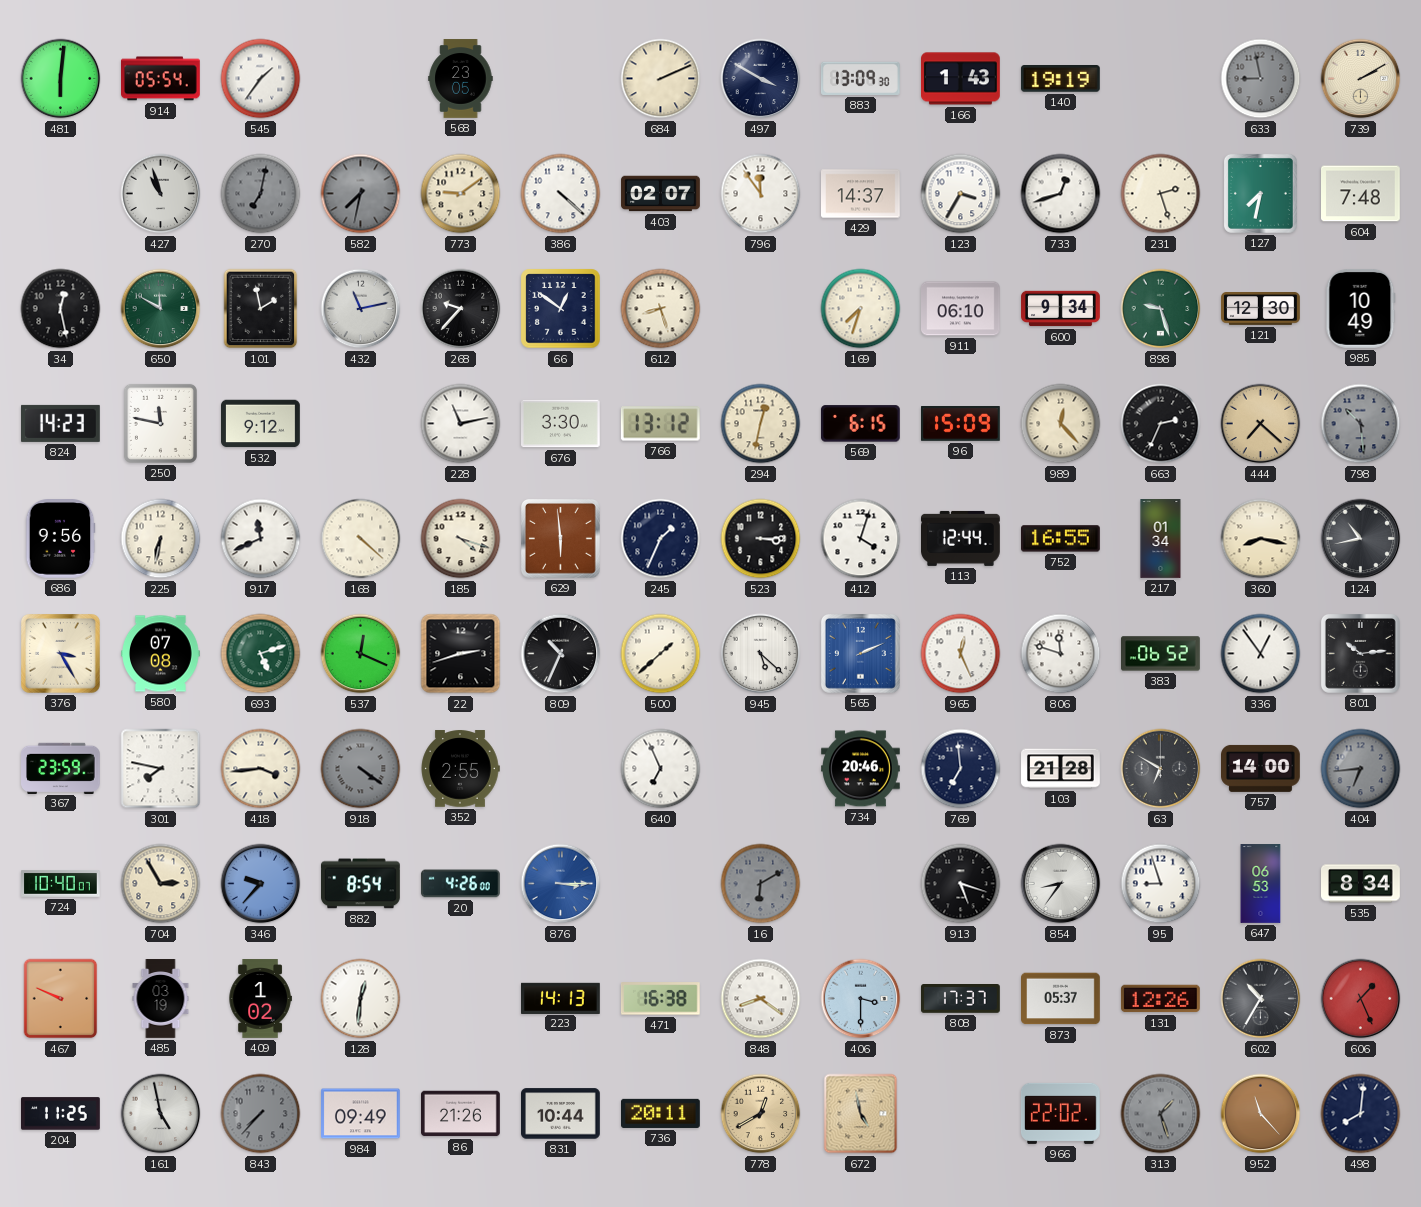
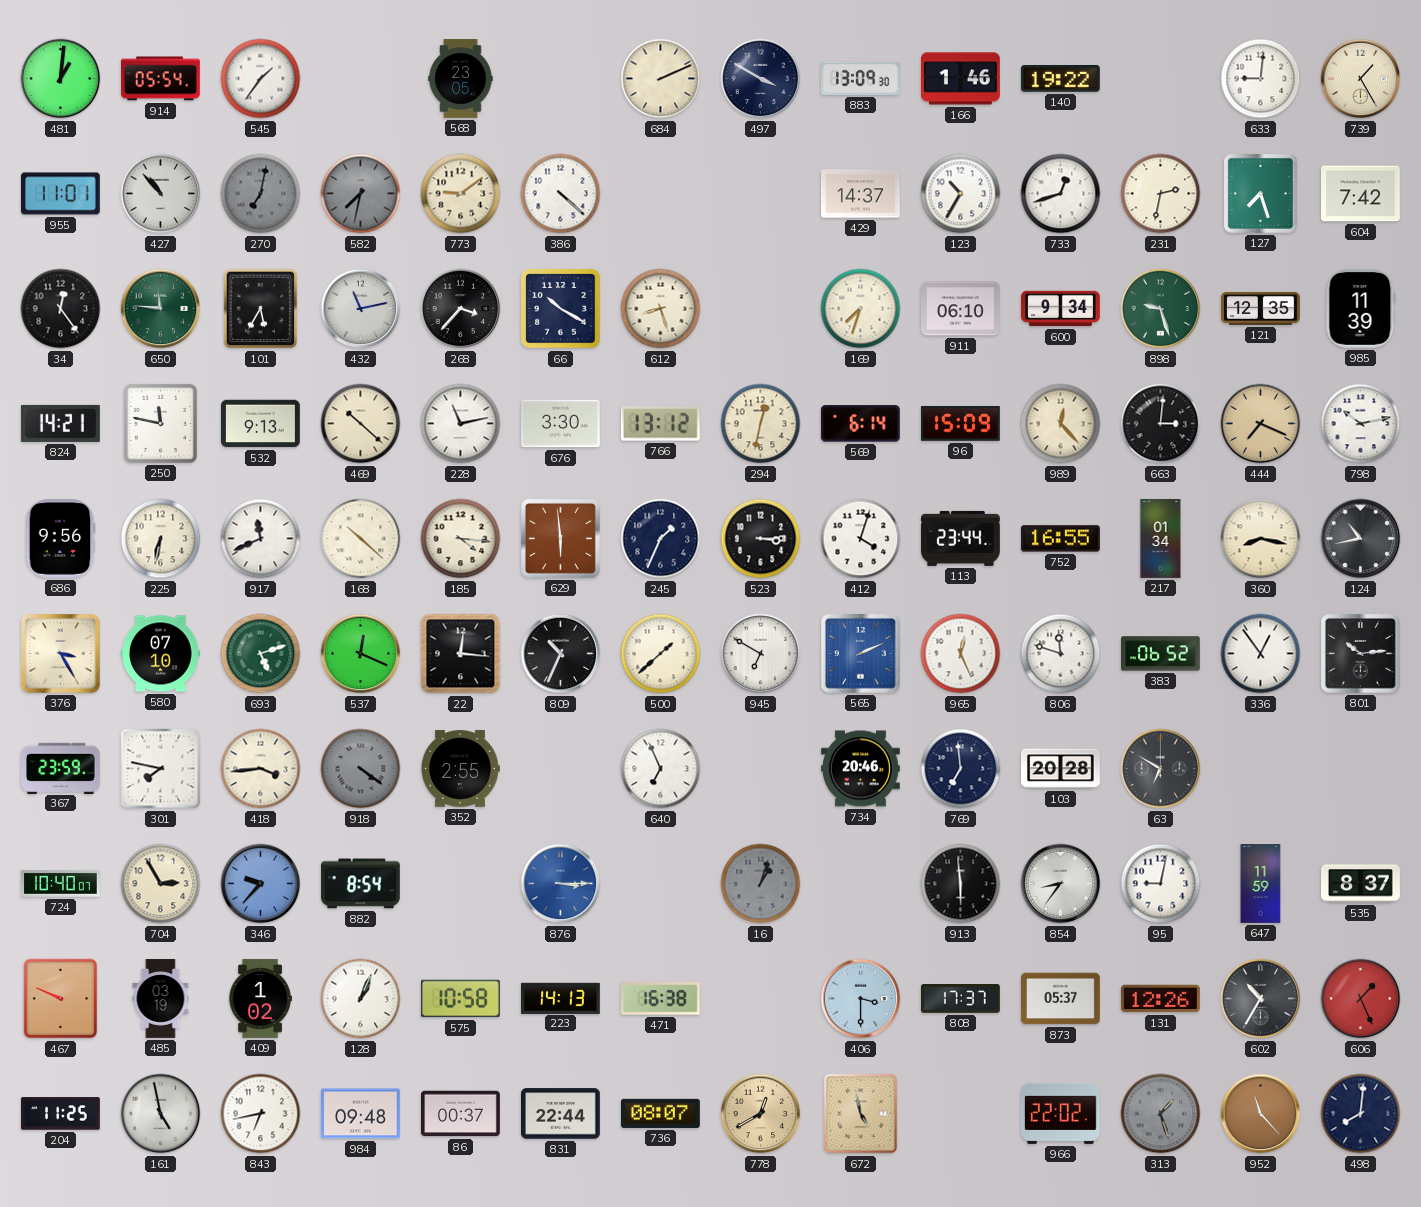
481: 6:01 -> 1:01 (61, 79)
166: 1:43 -> 1:46 (961, 79)
140: 19:19 -> 19:22 (1060, 79)
633: 8:58 -> 9:01 (1261, 79)
633 dial: grey -> white (1261, 79)
739: 2:10 -> 1:25 (1361, 79)
955: none -> 11:01 (61, 194)
427: 10:57 -> 10:53 (161, 194)
403: 02:07 -> none (661, 194)
796: 11:54 -> none (761, 194)
123: 3:35 -> 10:35 (961, 194)
231: 2:27 -> 2:32 (1161, 194)
127: 7:32 -> 7:27 (1260, 193)
604: 7:48 -> 7:42 (1361, 194)
34: 12:28 -> 12:24 (61, 309)
650: 11:50 -> 11:46 (161, 309)
101: 1:58 -> 5:35 (261, 309)
268: 9:37 -> 3:37 (461, 309)
66: 12:51 -> 10:20 (561, 309)
121: 12:30 -> 12:35 (1261, 309)
985: 10:49 -> 11:39 (1361, 309)
824: 14:23 -> 14:21 (61, 423)
532: 9:12 -> 9:13 (261, 424)
469: none -> 10:22 (361, 424)
569: 6:15 -> 6:14 (860, 424)
663: 2:34 -> 3:01 (1161, 424)
444: 7:22 -> 7:19 (1261, 424)
798: 10:29 -> 10:13 (1361, 424)
798 dial: grey -> white (1361, 424)
168: 4:22 -> 10:22 (361, 539)
185: 4:18 -> 4:16 (461, 539)
113: 12:44 -> 23:44 (961, 538)
580: 07:08 -> 07:10 (161, 654)
22: 2:42 -> 12:16 (461, 654)
945: 5:22 -> 6:50 (761, 654)
103: 21:28 -> 20:28 (1061, 769)
757: 14:00 -> none (1261, 768)
404: 6:44 -> none (1361, 769)
20: 4:26 -> none (460, 884)
16: 6:10 -> 1:03 (761, 884)
913: 5:18 -> 5:59 (961, 884)
95: 8:57 -> 9:02 (1161, 884)
647: 06:53 -> 11:59 (1261, 884)
535: 8:34 -> 8:37 (1361, 884)
128: 12:31 -> 1:04 (361, 999)
575: none -> 10:58 (461, 999)
848: 8:21 -> none (761, 999)
843: 7:37 -> 6:43 (261, 1114)
843 dial: grey -> white (261, 1114)
984: 09:49 -> 09:48 (361, 1114)
86: 21:26 -> 00:37 (461, 1114)
831: 10:44 -> 22:44 (561, 1114)
736: 20:11 -> 08:07 (661, 1113)
